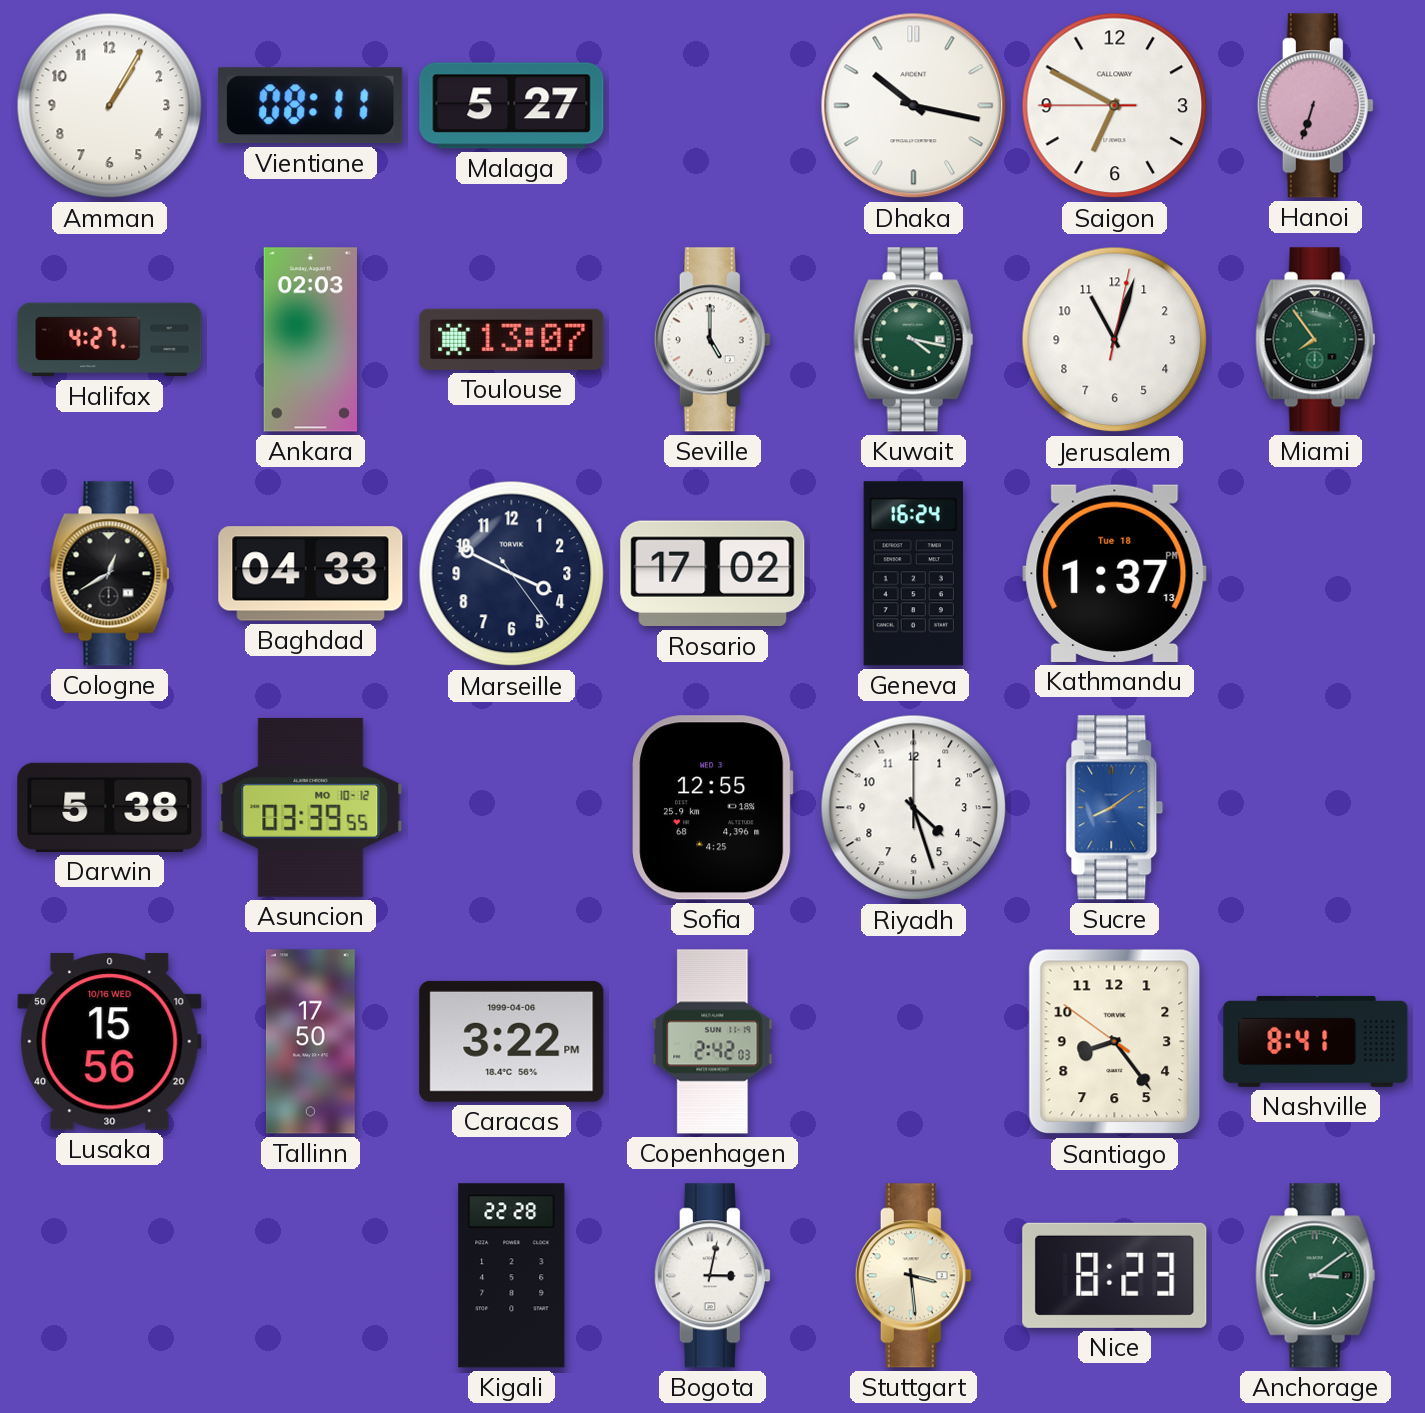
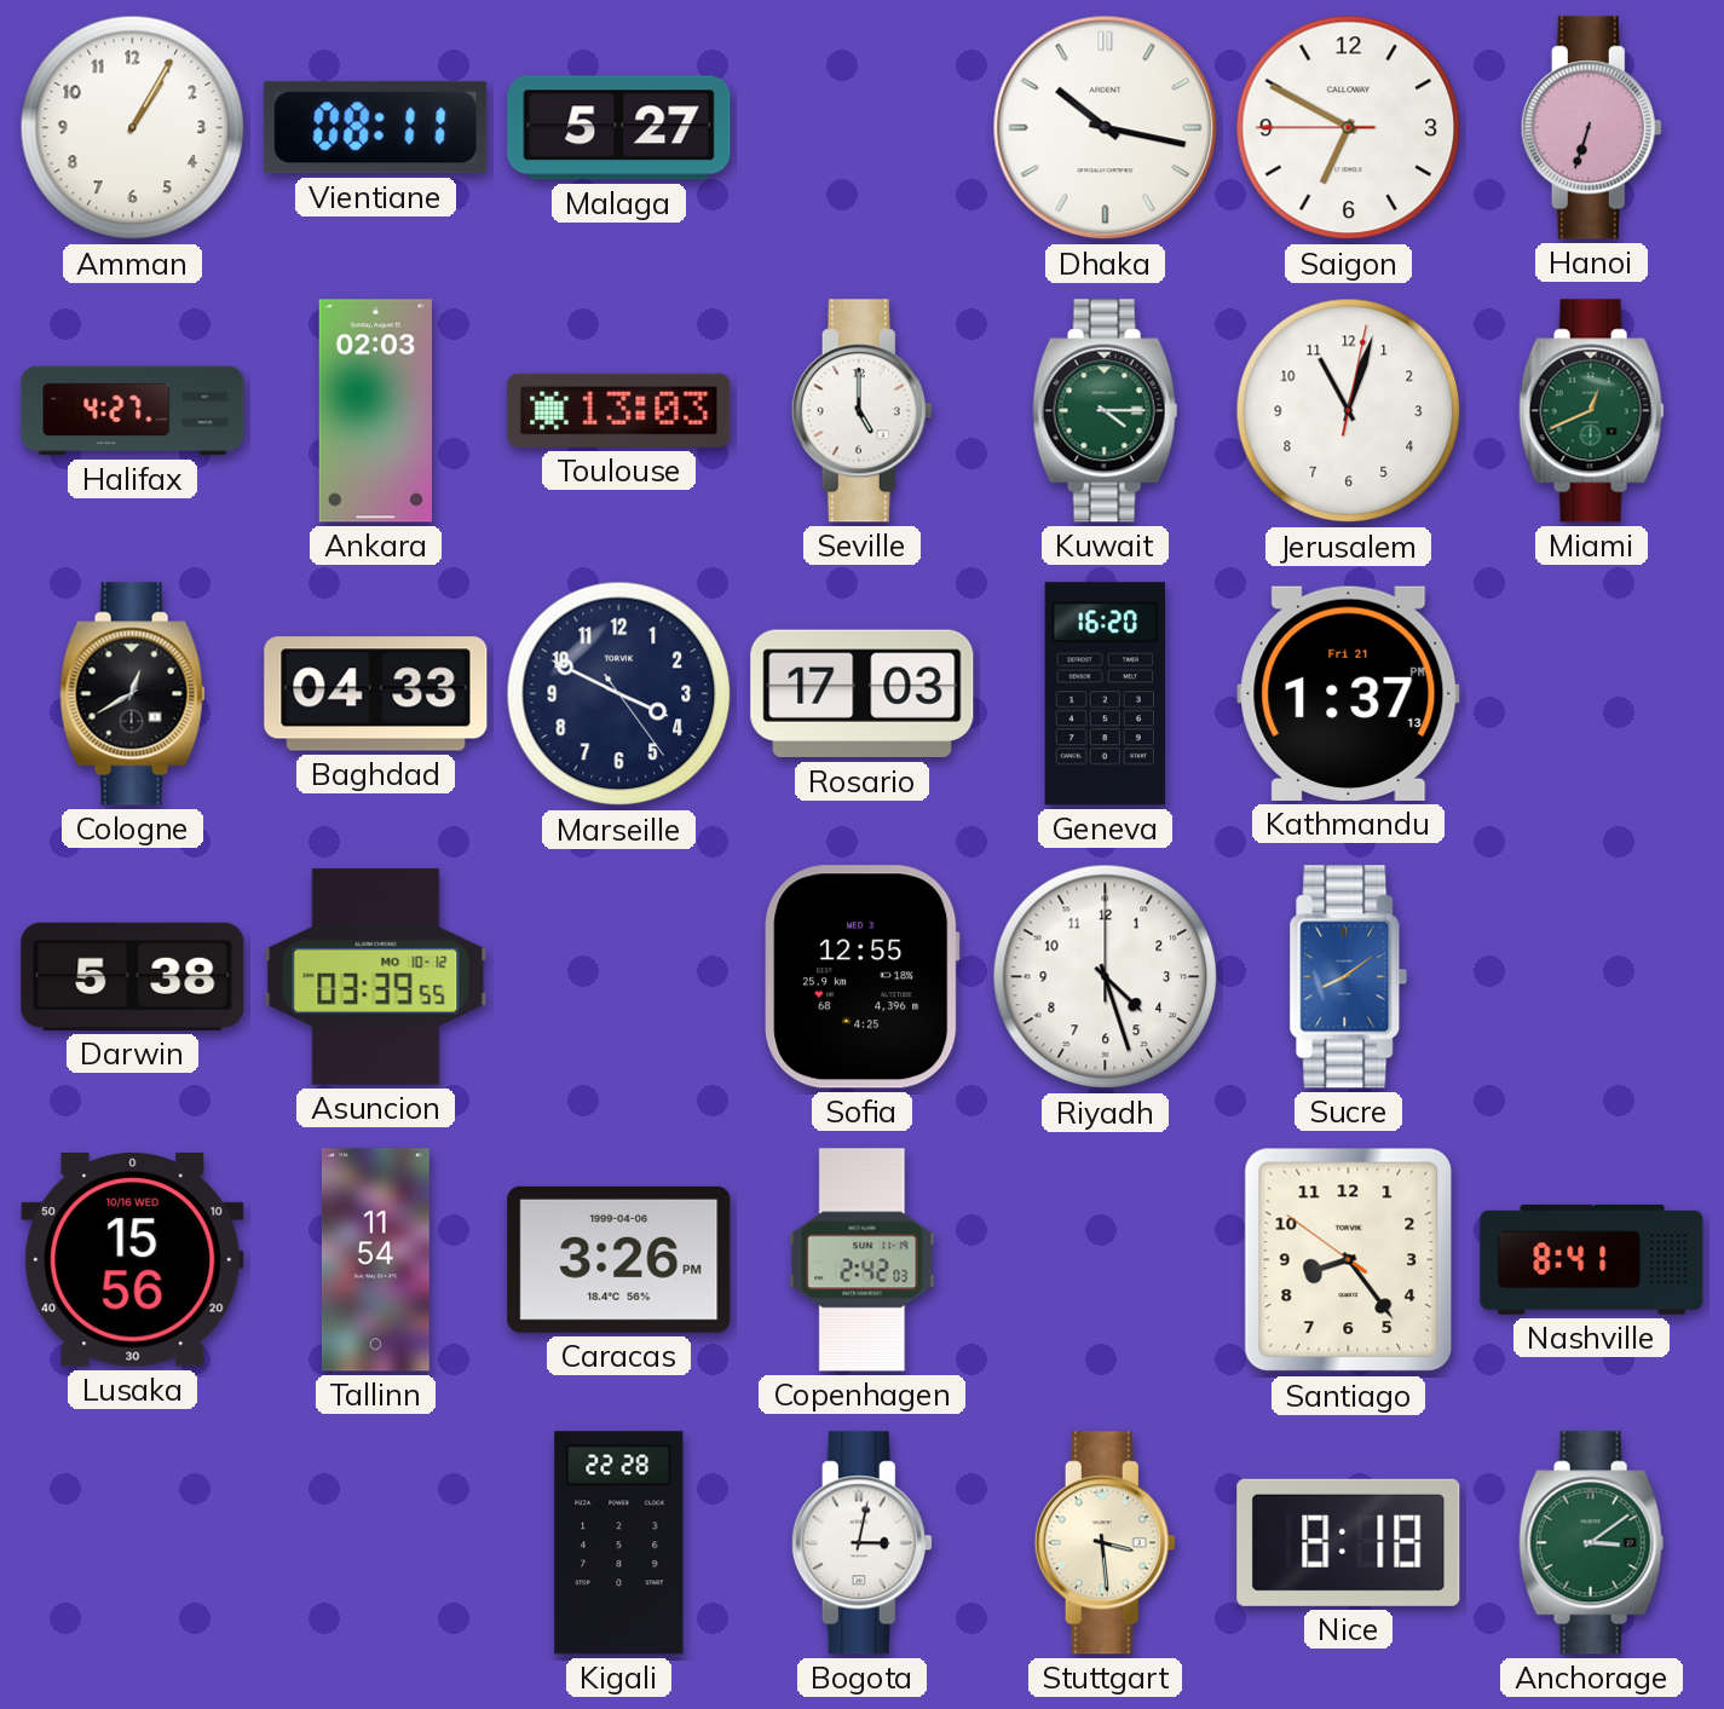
Toulouse: 13:07 -> 13:03 (619, 410)
Kuwait: 4:17 -> 4:15 (1106, 411)
Miami: 7:54 -> 12:41 (1592, 411)
Rosario: 17:02 -> 17:03 (863, 694)
Geneva: 16:24 -> 16:20 (1105, 694)
Kathmandu date: Tue 18 -> Fri 21 (1349, 693)
Tallinn: 17:50 -> 11:54 (375, 1260)
Caracas: 3:22 -> 3:26 (619, 1259)
Nice: 8:23 -> 8:18 (1349, 1542)
